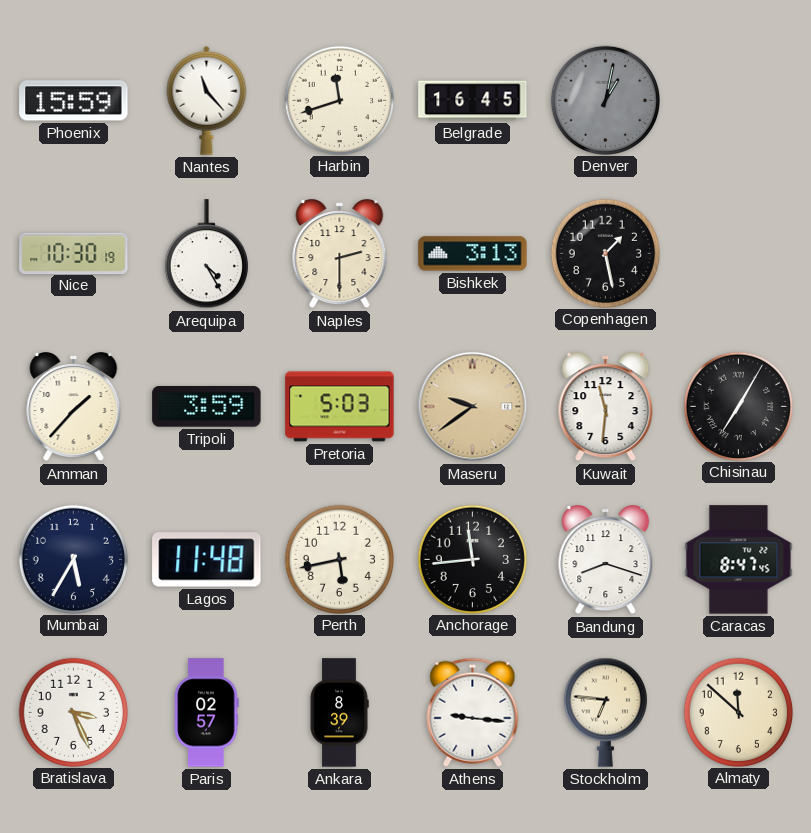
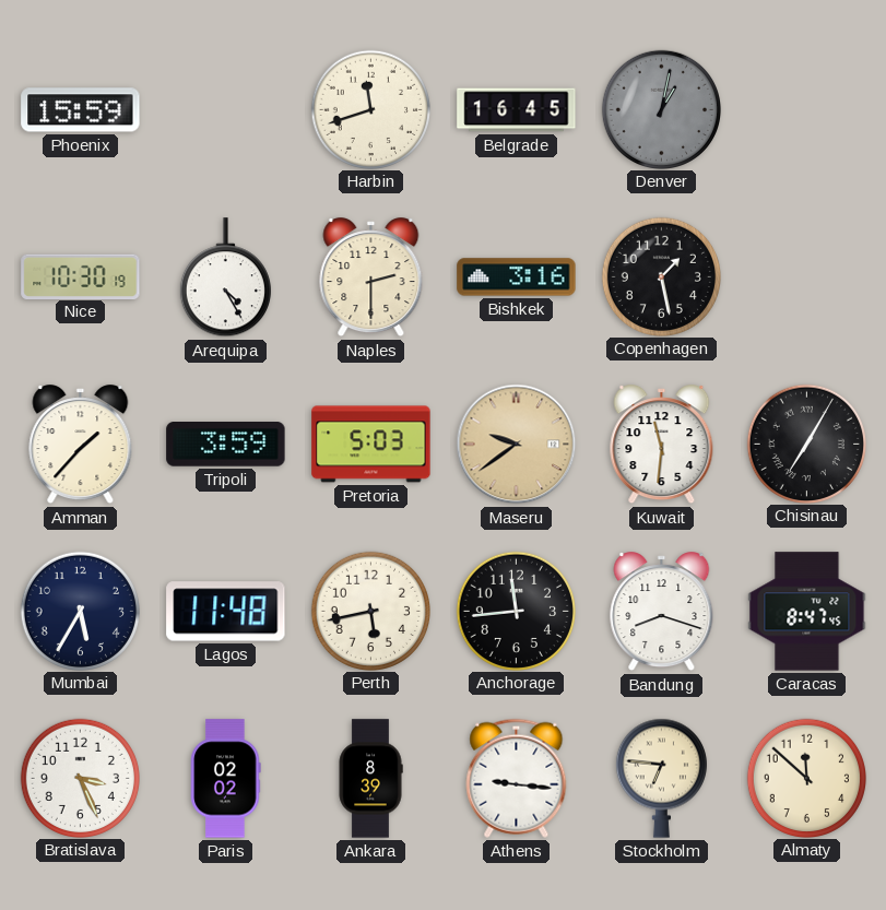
Nantes: 11:23 -> none (207, 100)
Bishkek: 3:13 -> 3:16 (517, 277)
Paris: 02:57 -> 02:02 (226, 779)
